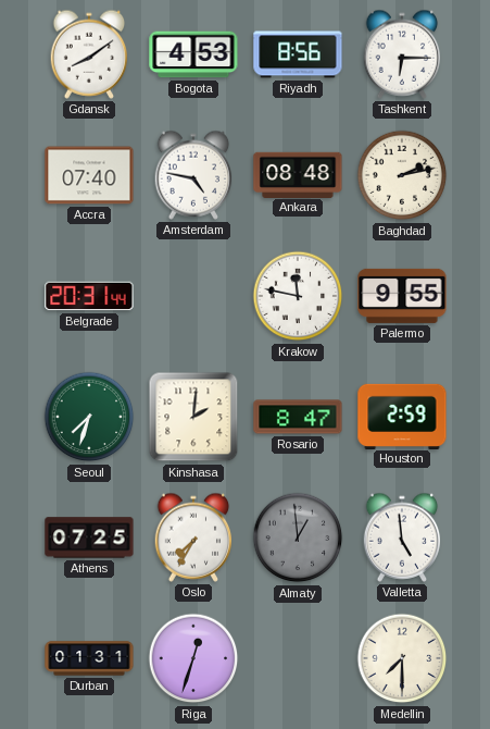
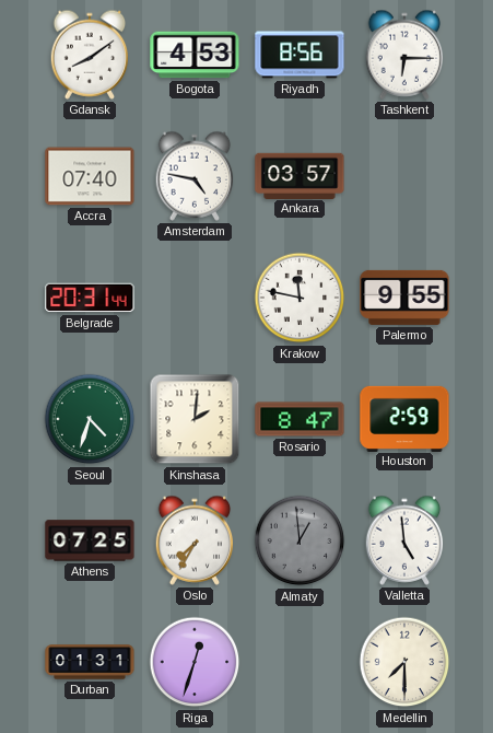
Ankara: 08:48 -> 03:57 (300, 175)
Baghdad: 2:13 -> none (402, 175)
Seoul: 7:33 -> 4:33 (90, 419)
